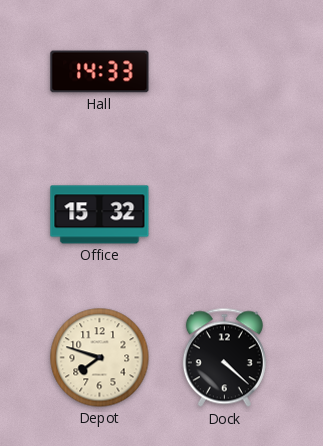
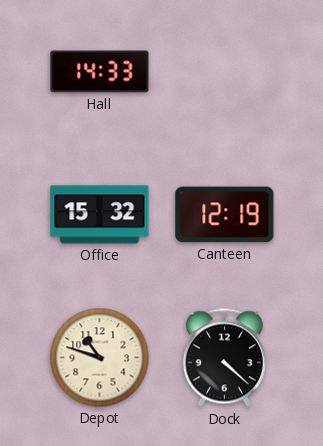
Canteen: none -> 12:19 (225, 215)
Depot: 7:48 -> 10:48 (100, 358)
